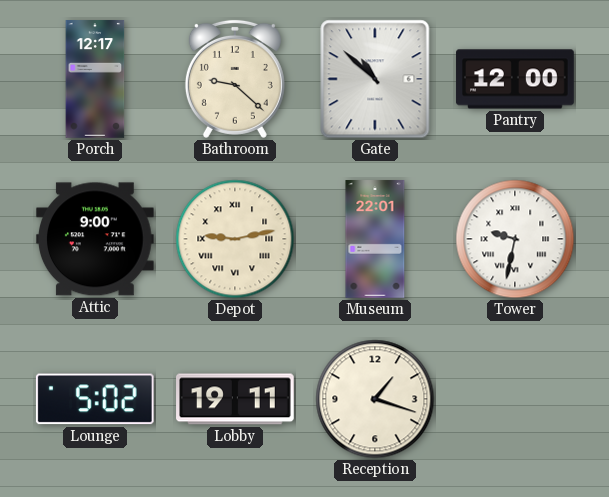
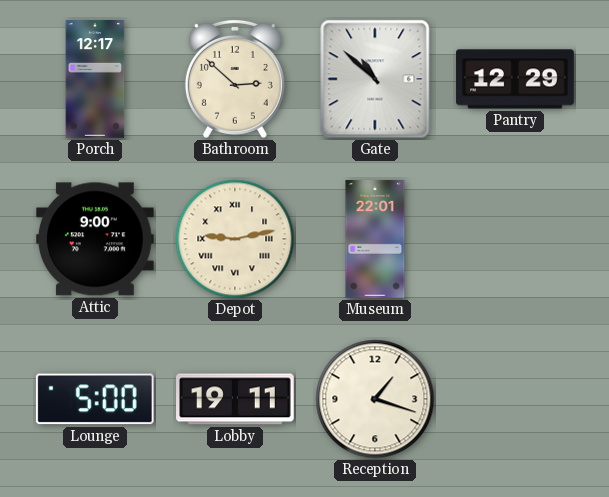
Bathroom: 9:22 -> 2:52 (235, 79)
Pantry: 12:00 -> 12:29 (515, 79)
Tower: 9:32 -> none (515, 239)
Lounge: 5:02 -> 5:00 (95, 399)
